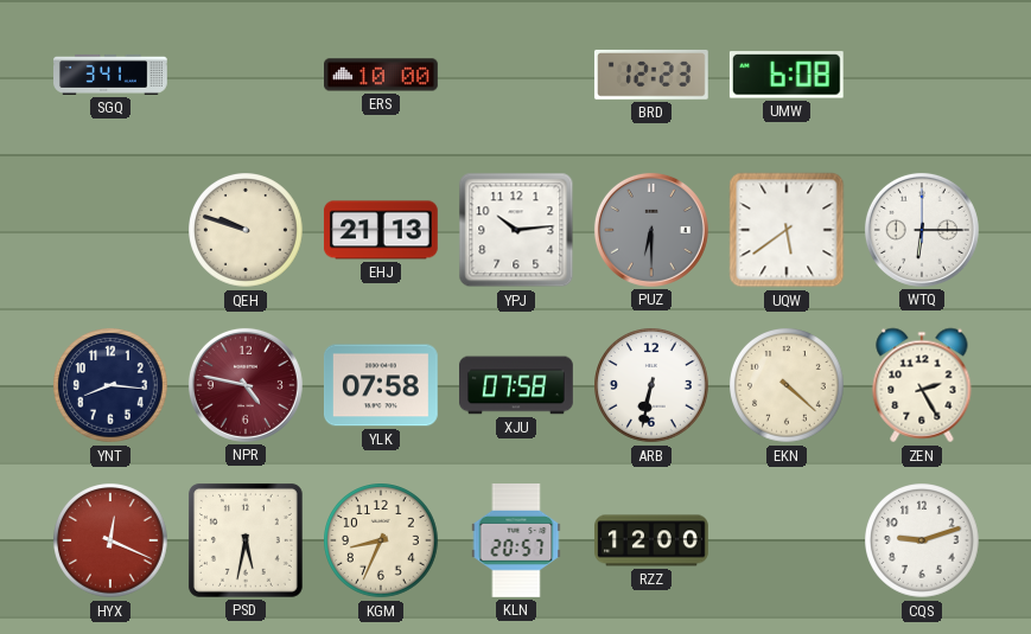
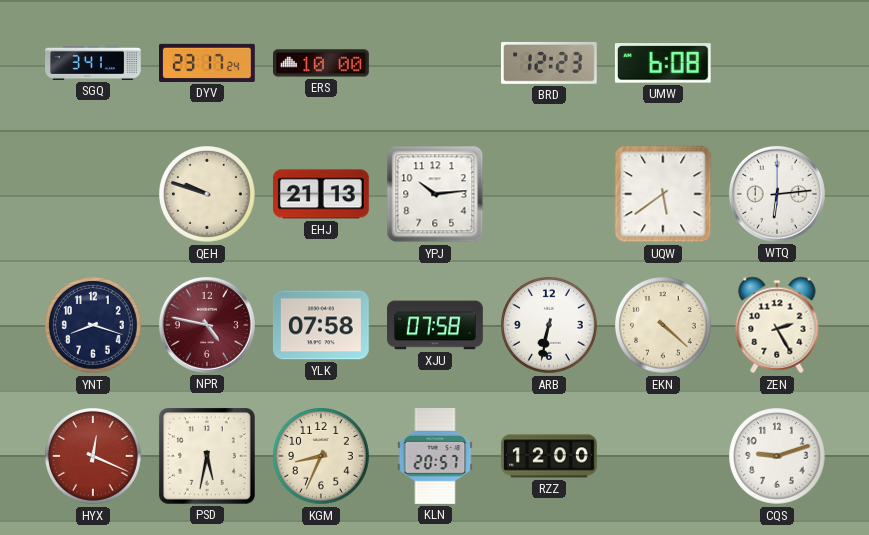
DYV: none -> 23:17 (208, 63)
PUZ: 6:30 -> none (651, 230)
WTQ: 6:15 -> 6:14 (777, 194)
YNT: 8:16 -> 8:18 (94, 326)
